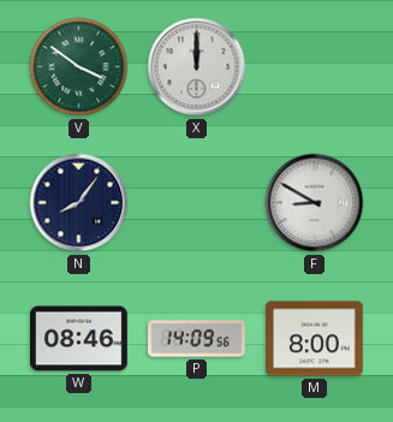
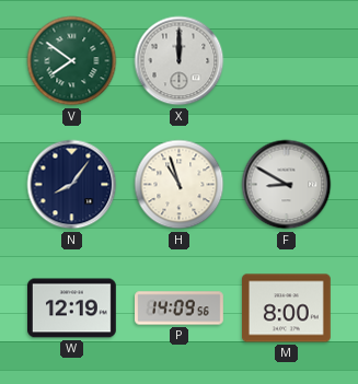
V: 3:51 -> 7:51 (72, 61)
H: none -> 10:57 (180, 185)
W: 08:46 -> 12:19 (72, 309)
